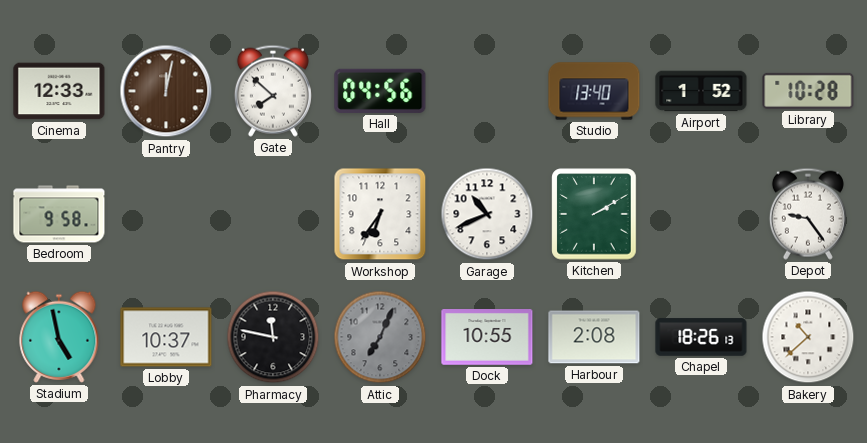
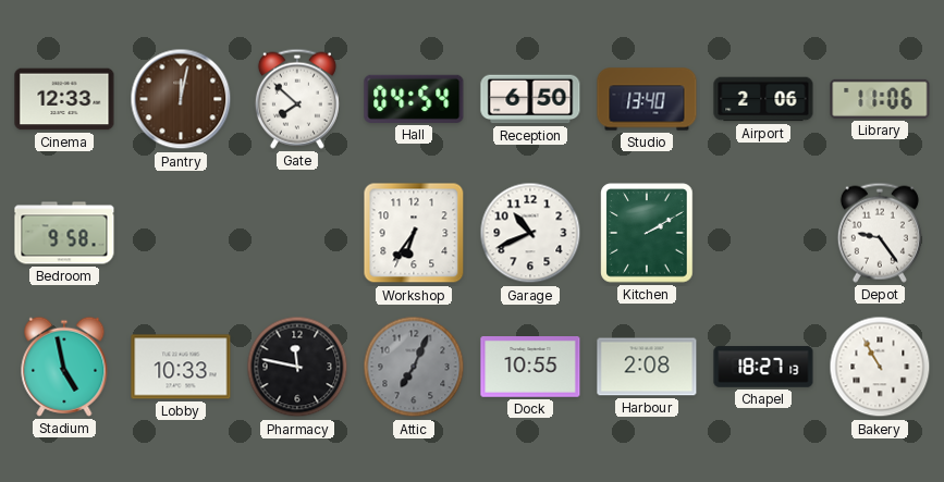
Hall: 04:56 -> 04:54 (414, 99)
Reception: none -> 6:50 (530, 99)
Airport: 1:52 -> 2:06 (763, 99)
Library: 10:28 -> 11:06 (880, 99)
Lobby: 10:37 -> 10:33 (181, 367)
Chapel: 18:26 -> 18:27 (763, 367)
Bakery: 10:38 -> 10:55 (880, 367)
